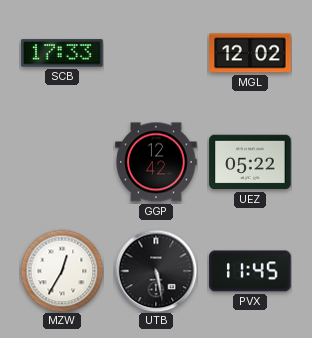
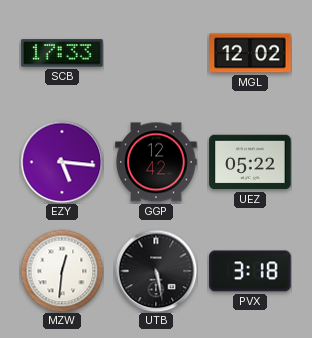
EZY: none -> 5:16 (62, 162)
MZW: 12:35 -> 12:31 (62, 271)
PVX: 11:45 -> 3:18 (250, 271)
